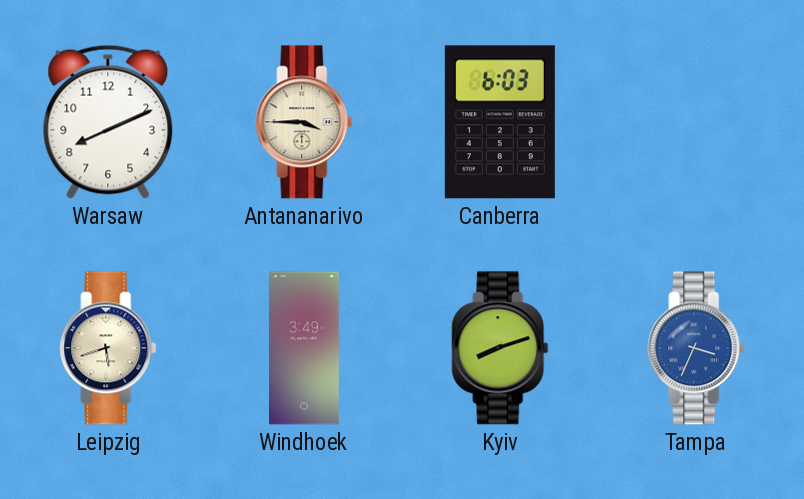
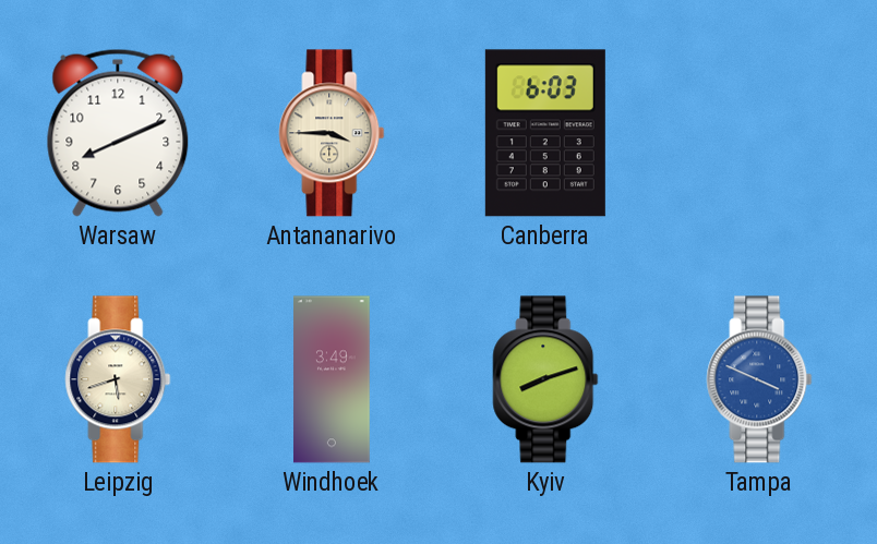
Tampa: 3:34 -> 3:49 (759, 379)
